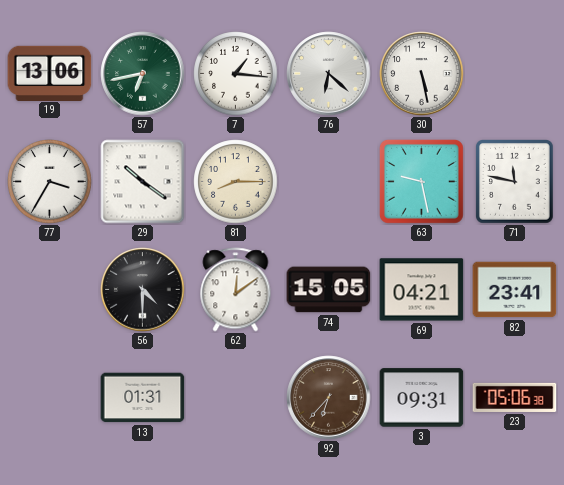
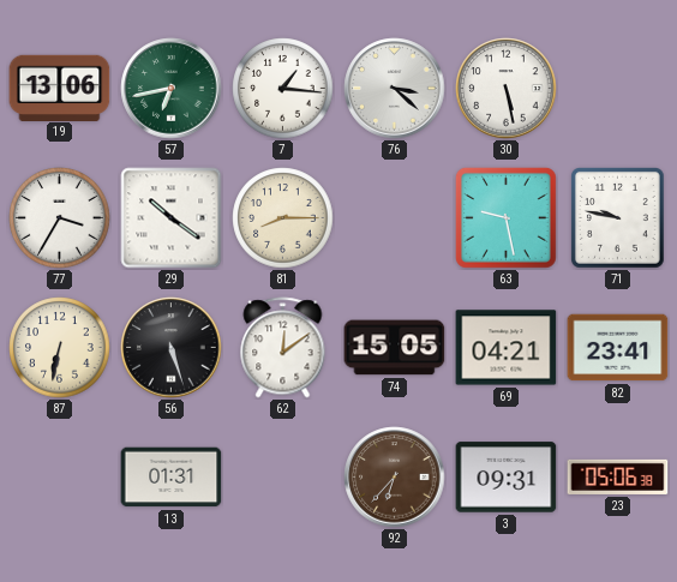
76: 6:22 -> 3:22 (395, 89)
71: 11:47 -> 9:47 (618, 218)
87: none -> 6:32 (60, 348)
56: 4:30 -> 5:27 (172, 348)
